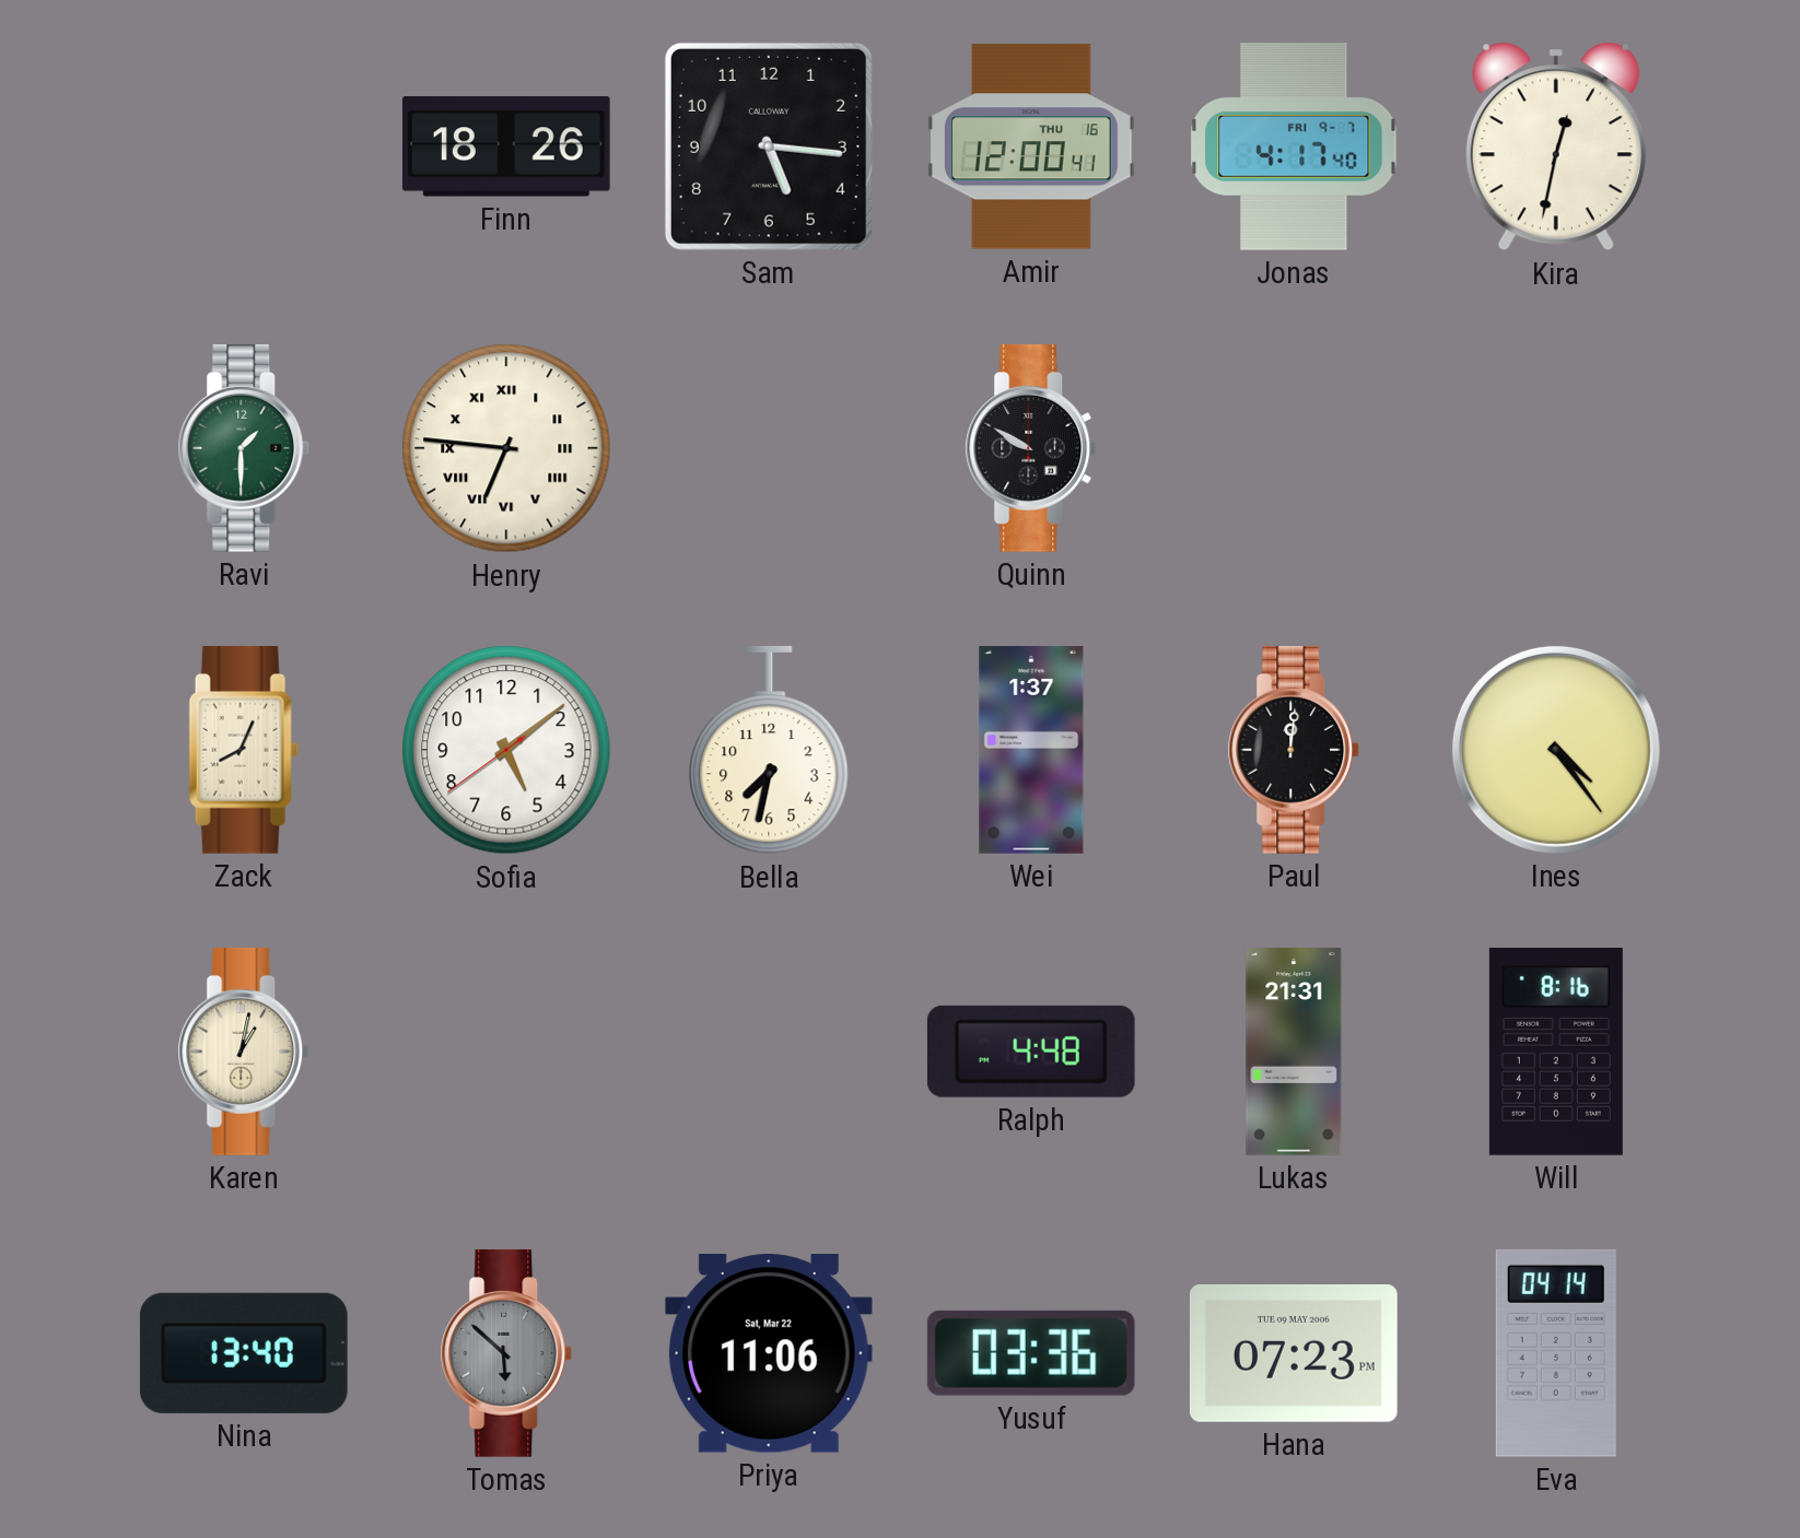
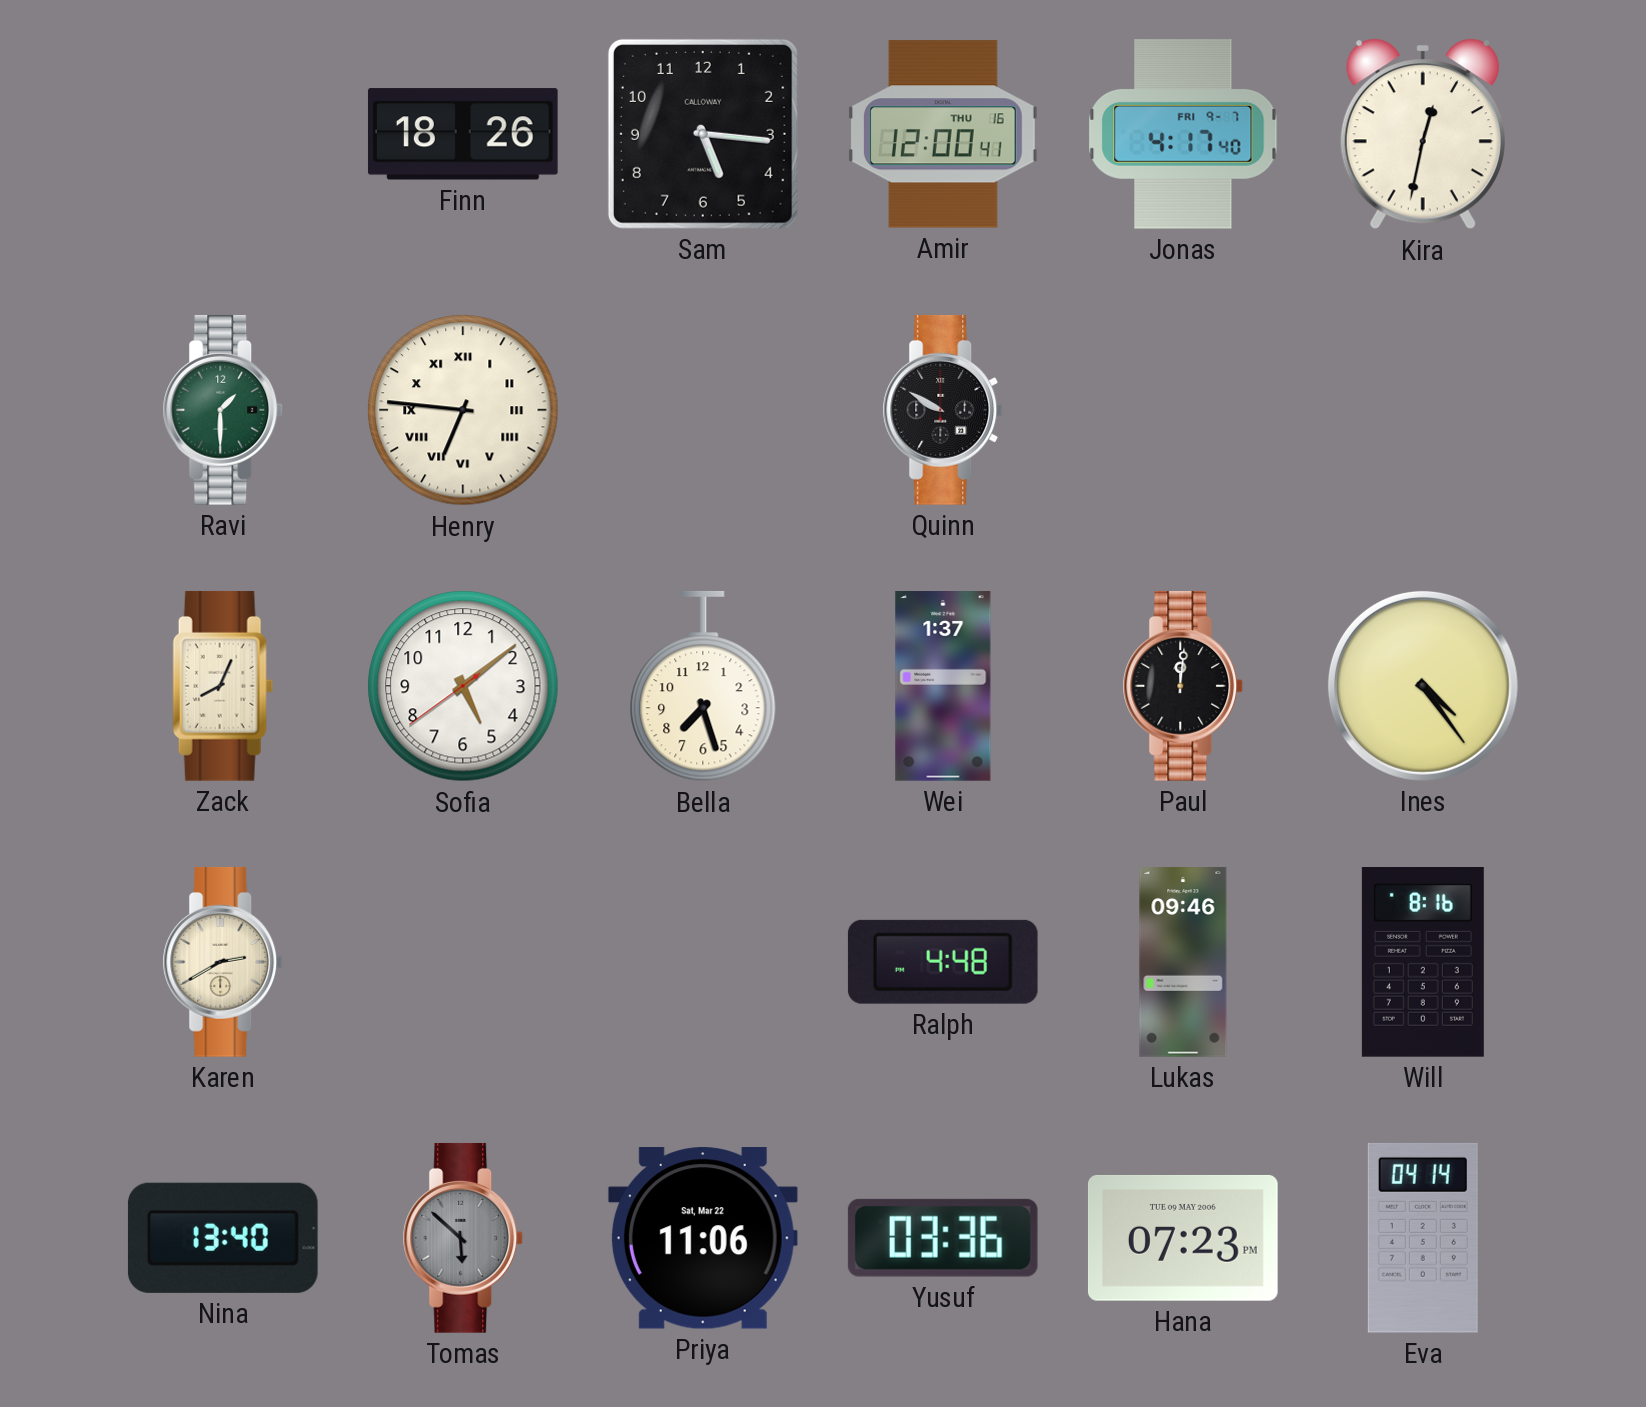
Bella: 7:32 -> 7:27 (703, 686)
Karen: 1:02 -> 2:40 (223, 962)
Lukas: 21:31 -> 09:46 (1183, 962)
